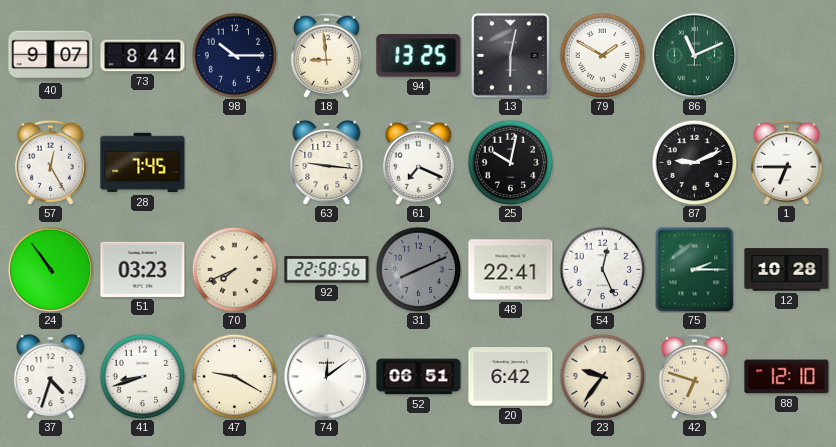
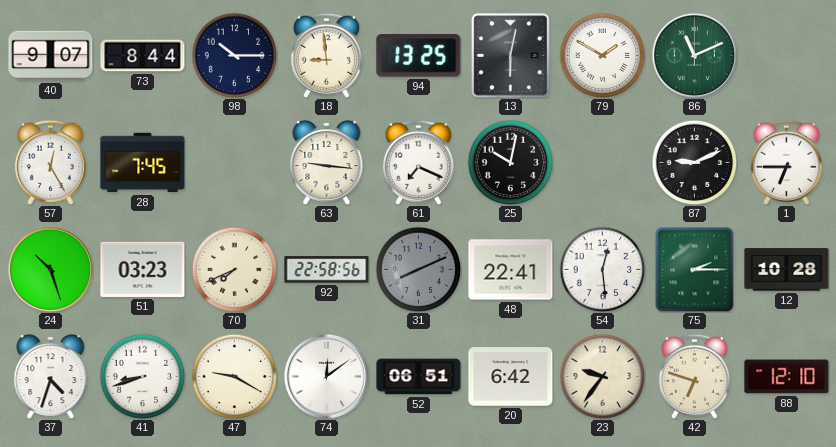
24: 10:54 -> 10:27 (50, 269)
54: 12:26 -> 12:29 (602, 269)
